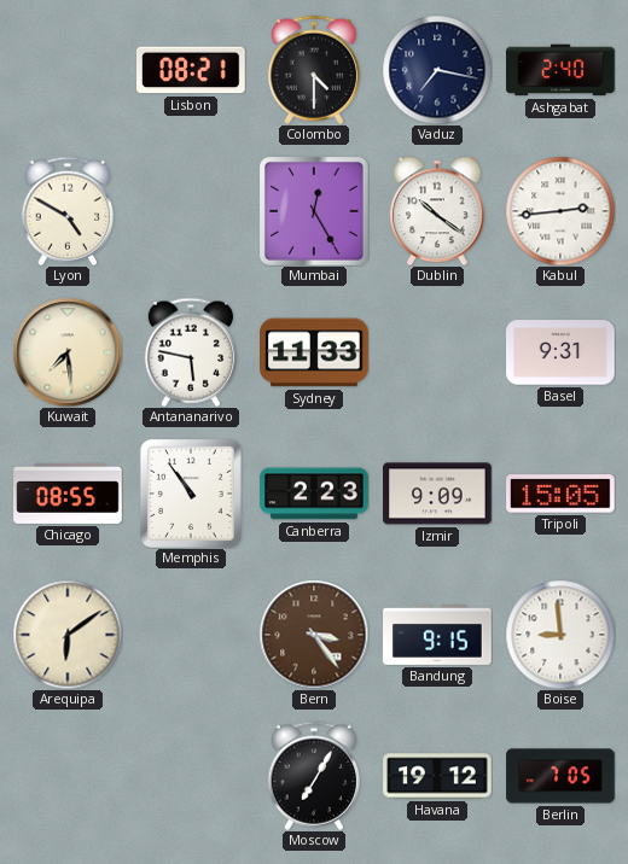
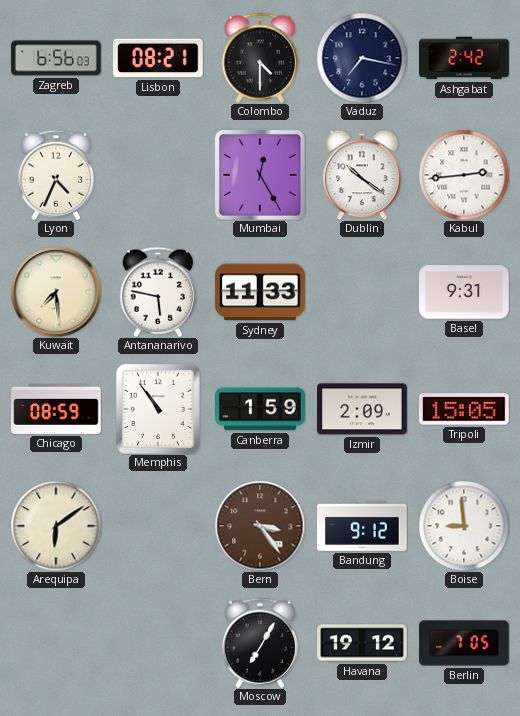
Zagreb: none -> 6:56 (56, 58)
Ashgabat: 2:40 -> 2:42 (464, 58)
Lyon: 4:50 -> 4:34 (55, 175)
Chicago: 08:55 -> 08:59 (56, 409)
Canberra: 2:23 -> 1:59 (260, 409)
Izmir: 9:09 -> 2:09 (362, 409)
Bandung: 9:15 -> 9:12 (362, 526)
